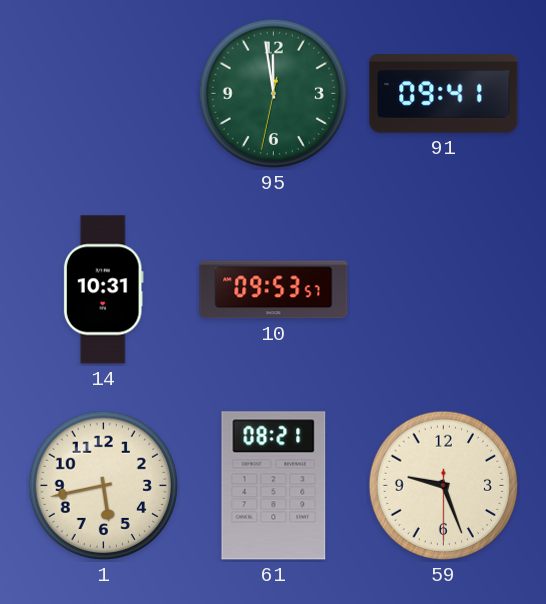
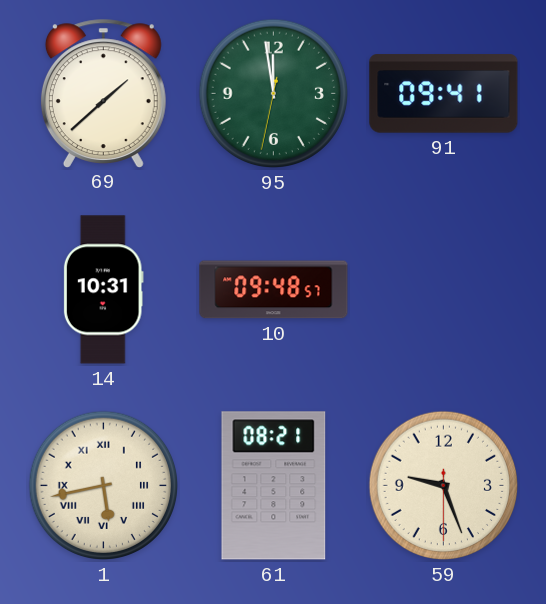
69: none -> 1:38 (103, 93)
10: 09:53 -> 09:48 (274, 290)
1 numerals: Arabic -> Roman (104, 486)
